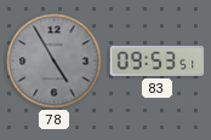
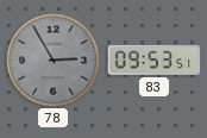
78: 4:55 -> 2:55 (54, 61)
